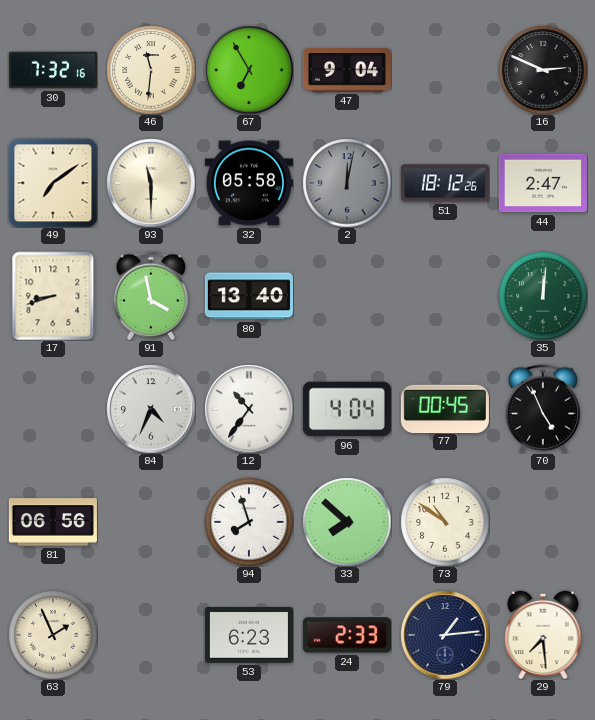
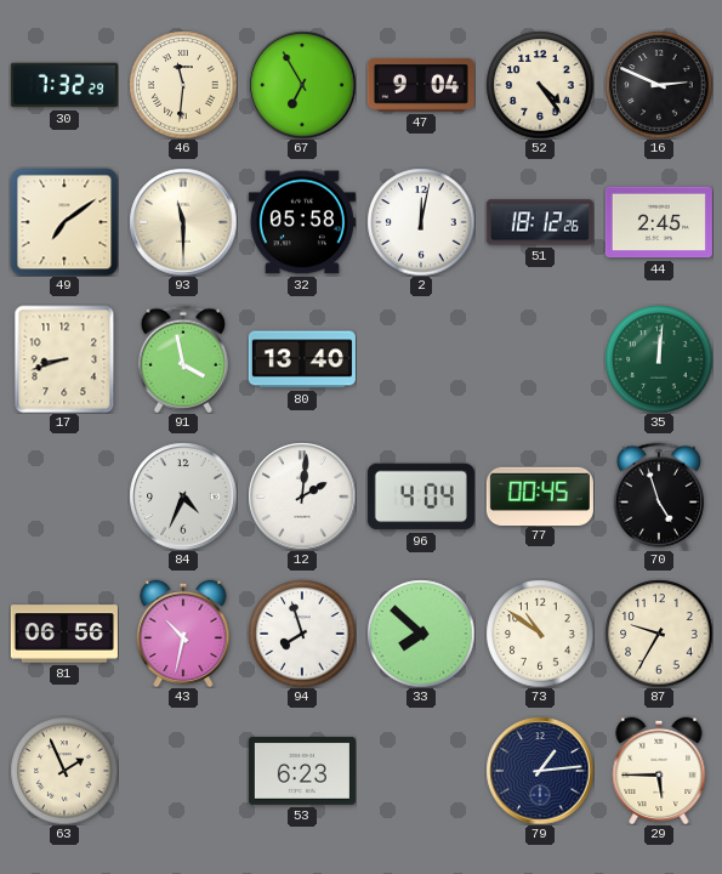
30: 7:32:16 -> 7:32:29 (64, 85)
52: none -> 4:24 (540, 85)
2 dial: grey -> white (421, 222)
44: 2:47 -> 2:45 (659, 222)
12: 10:36 -> 2:01 (302, 496)
70: 4:56 -> 4:57 (659, 496)
43: none -> 10:32 (183, 634)
87: none -> 9:35 (659, 634)
24: 2:33 -> none (347, 635)
29: 7:29 -> 5:45 (659, 771)
